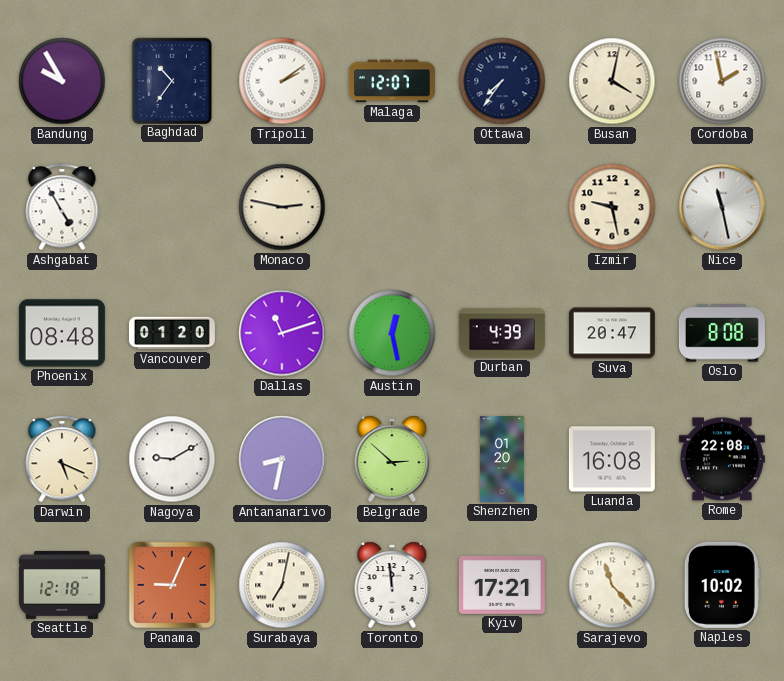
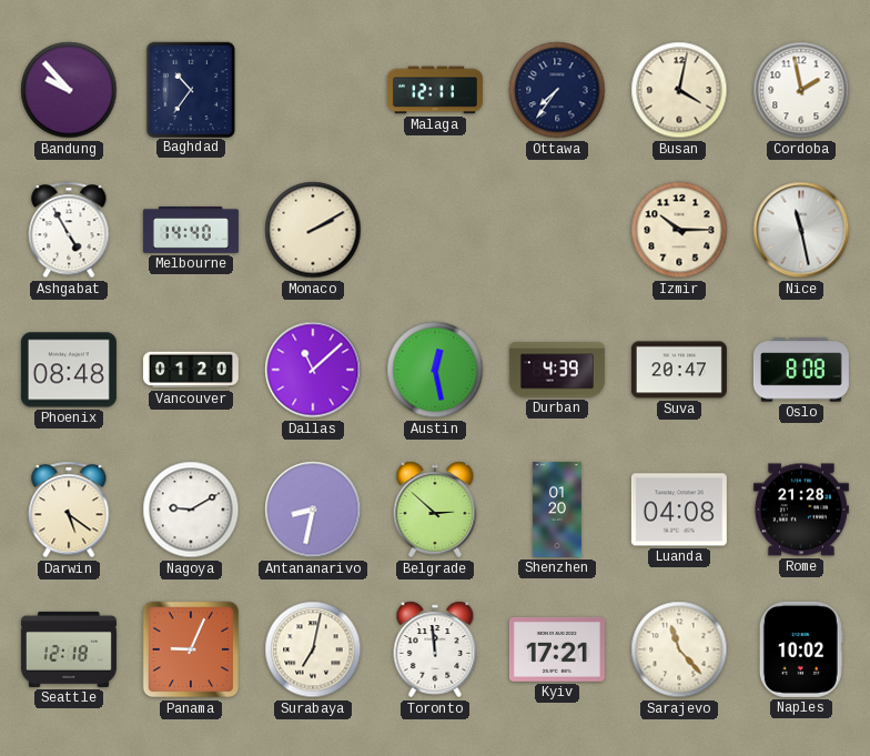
Bandung: 9:55 -> 9:53 (69, 90)
Tripoli: 2:09 -> none (282, 81)
Malaga: 12:07 -> 12:11 (435, 90)
Melbourne: none -> 14:40 (191, 230)
Monaco: 2:47 -> 2:10 (313, 230)
Izmir: 9:28 -> 10:15 (679, 230)
Dallas: 11:12 -> 11:08 (313, 370)
Darwin: 5:19 -> 5:21 (69, 510)
Luanda: 16:08 -> 04:08 (679, 510)
Rome: 22:08 -> 21:28 (801, 510)
